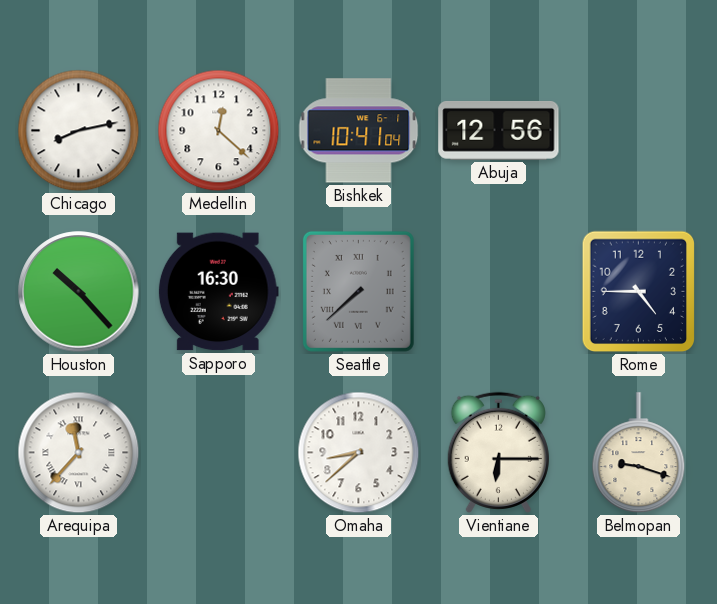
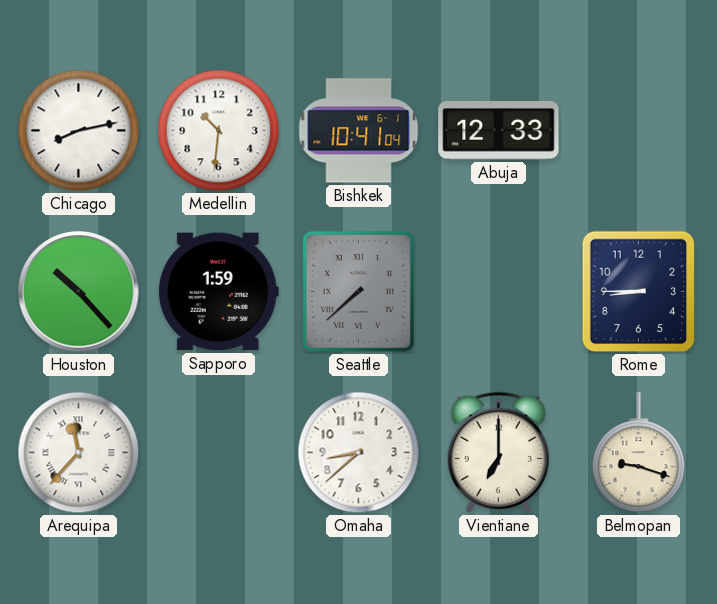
Medellin: 12:22 -> 10:31 (219, 131)
Abuja: 12:56 -> 12:33 (499, 130)
Sapporo: 16:30 -> 1:59 (218, 292)
Rome: 4:45 -> 8:45 (639, 292)
Vientiane: 6:15 -> 7:00 (498, 452)
